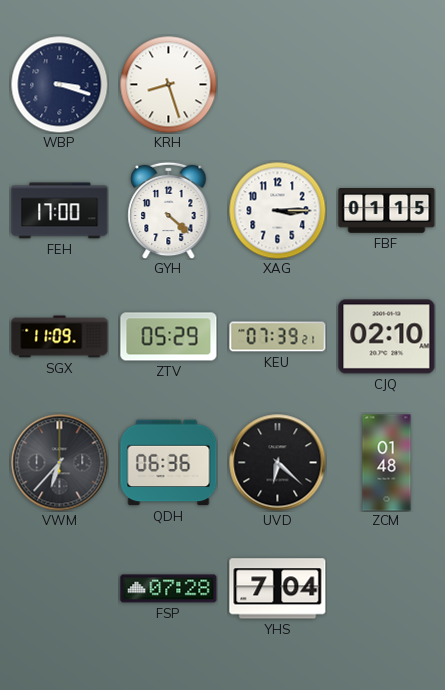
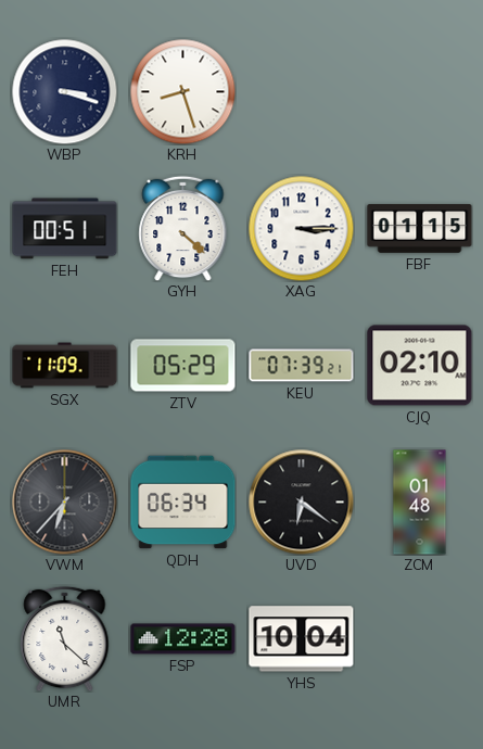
FEH: 17:00 -> 00:51 (65, 229)
QDH: 06:36 -> 06:34 (183, 503)
UVD: 6:22 -> 6:21 (302, 503)
UMR: none -> 11:22 (65, 638)
FSP: 07:28 -> 12:28 (183, 639)
YHS: 7:04 -> 10:04 (302, 639)
